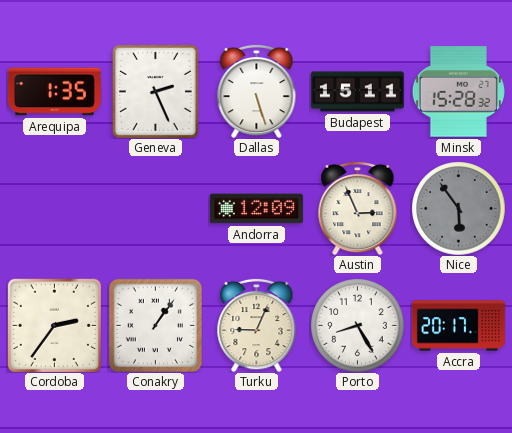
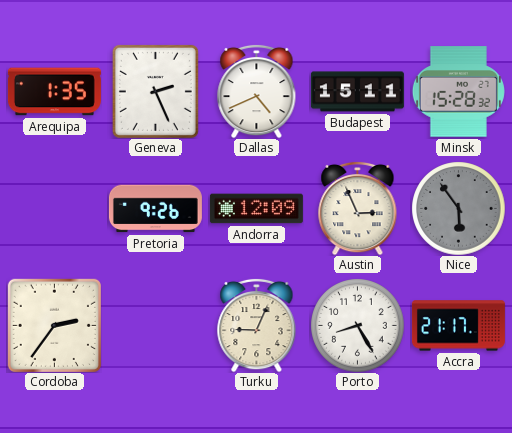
Dallas: 5:27 -> 4:41 (257, 91)
Pretoria: none -> 9:26 (155, 209)
Conakry: 1:06 -> none (155, 325)
Accra: 20:17 -> 21:17 (458, 326)
